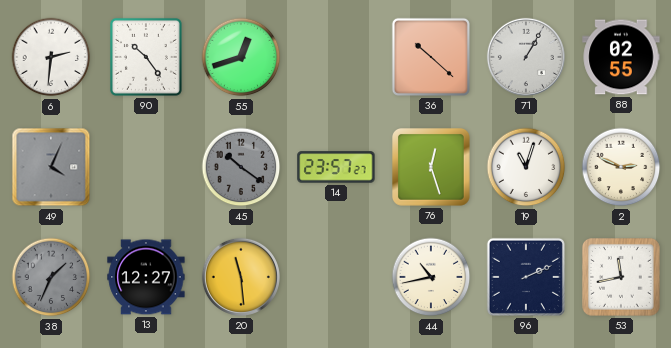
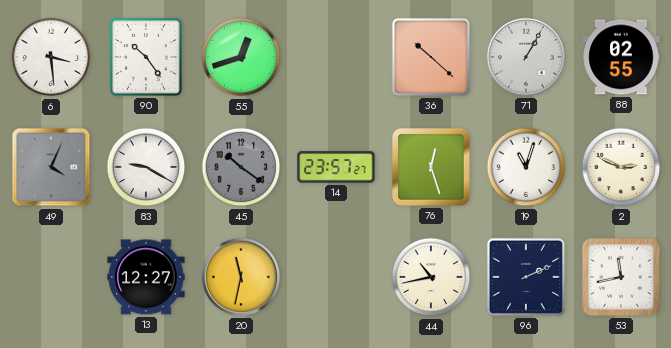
6: 2:31 -> 3:29 (51, 57)
83: none -> 9:20 (146, 167)
38: 1:34 -> none (51, 277)
20: 11:29 -> 11:32 (241, 277)
